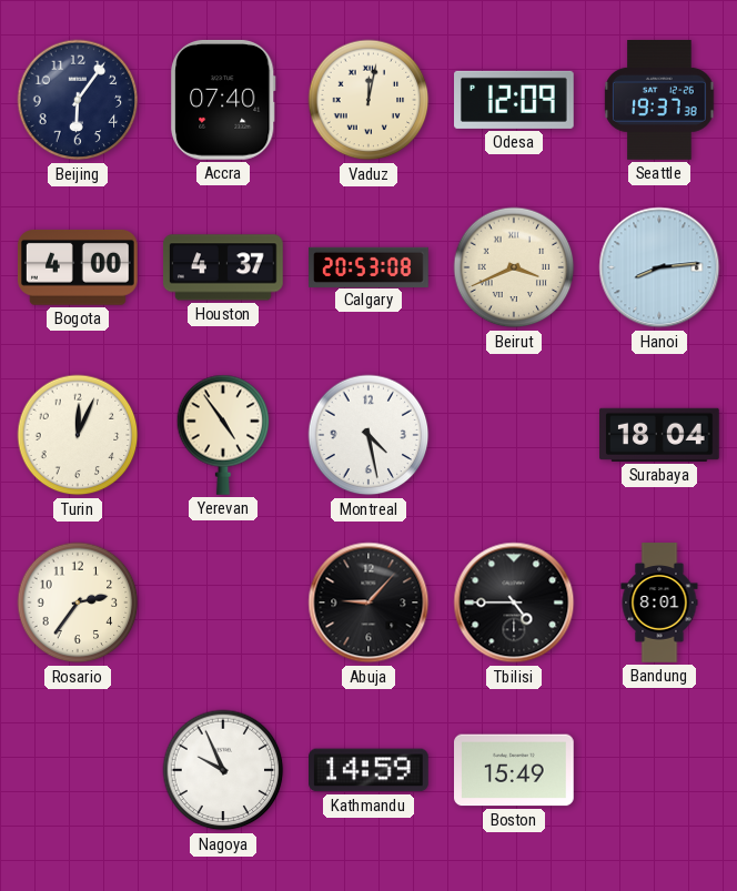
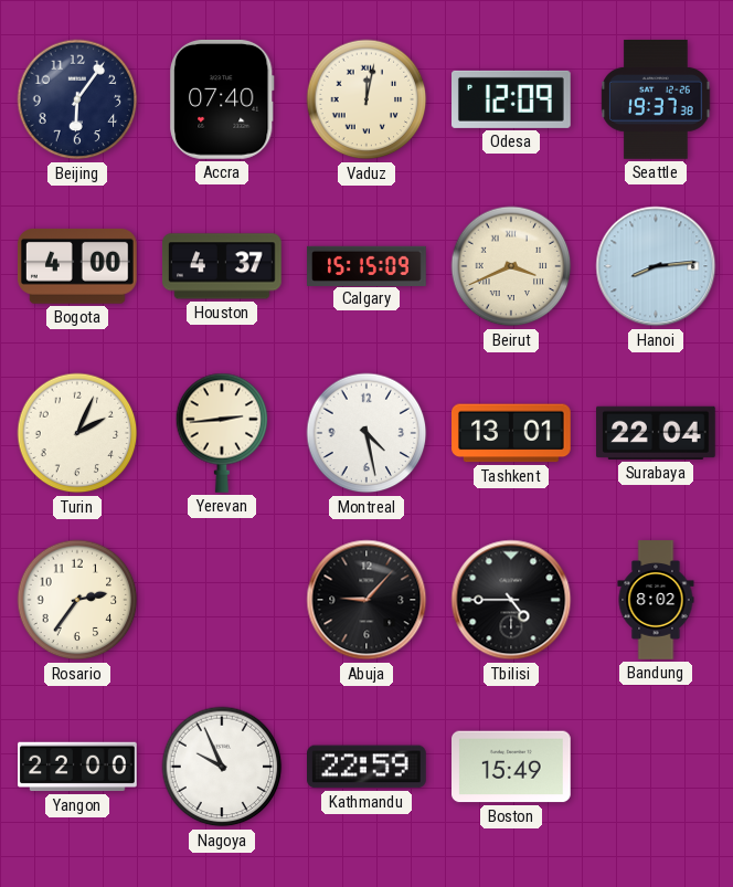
Calgary: 20:53 -> 15:15 (366, 265)
Turin: 12:04 -> 2:04 (77, 433)
Yerevan: 4:54 -> 2:44 (222, 433)
Tashkent: none -> 13:01 (512, 433)
Surabaya: 18:04 -> 22:04 (657, 433)
Bandung: 8:01 -> 8:02 (656, 600)
Yangon: none -> 22:00 (78, 767)
Kathmandu: 14:59 -> 22:59 (368, 767)
